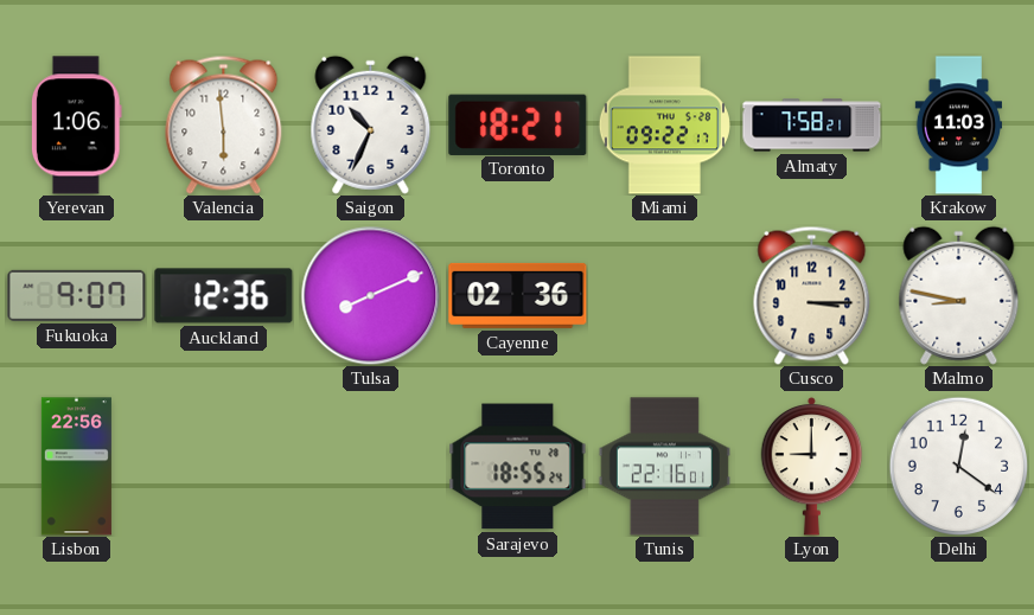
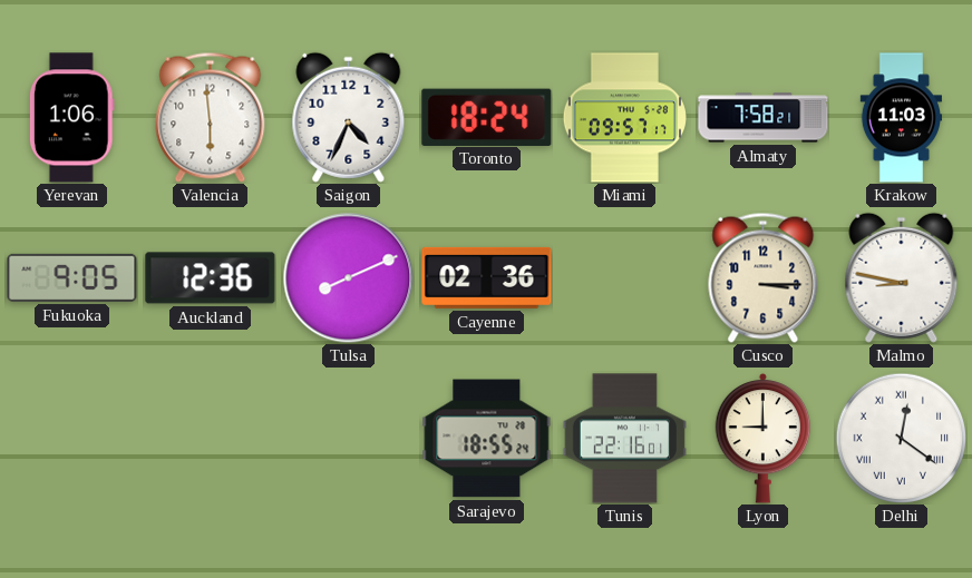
Saigon: 10:34 -> 4:34 (349, 117)
Toronto: 18:21 -> 18:24 (487, 117)
Miami: 09:22 -> 09:57 (624, 118)
Fukuoka: 9:07 -> 9:05 (72, 277)
Lisbon: 22:56 -> none (76, 467)
Delhi numerals: Arabic -> Roman (901, 438)
